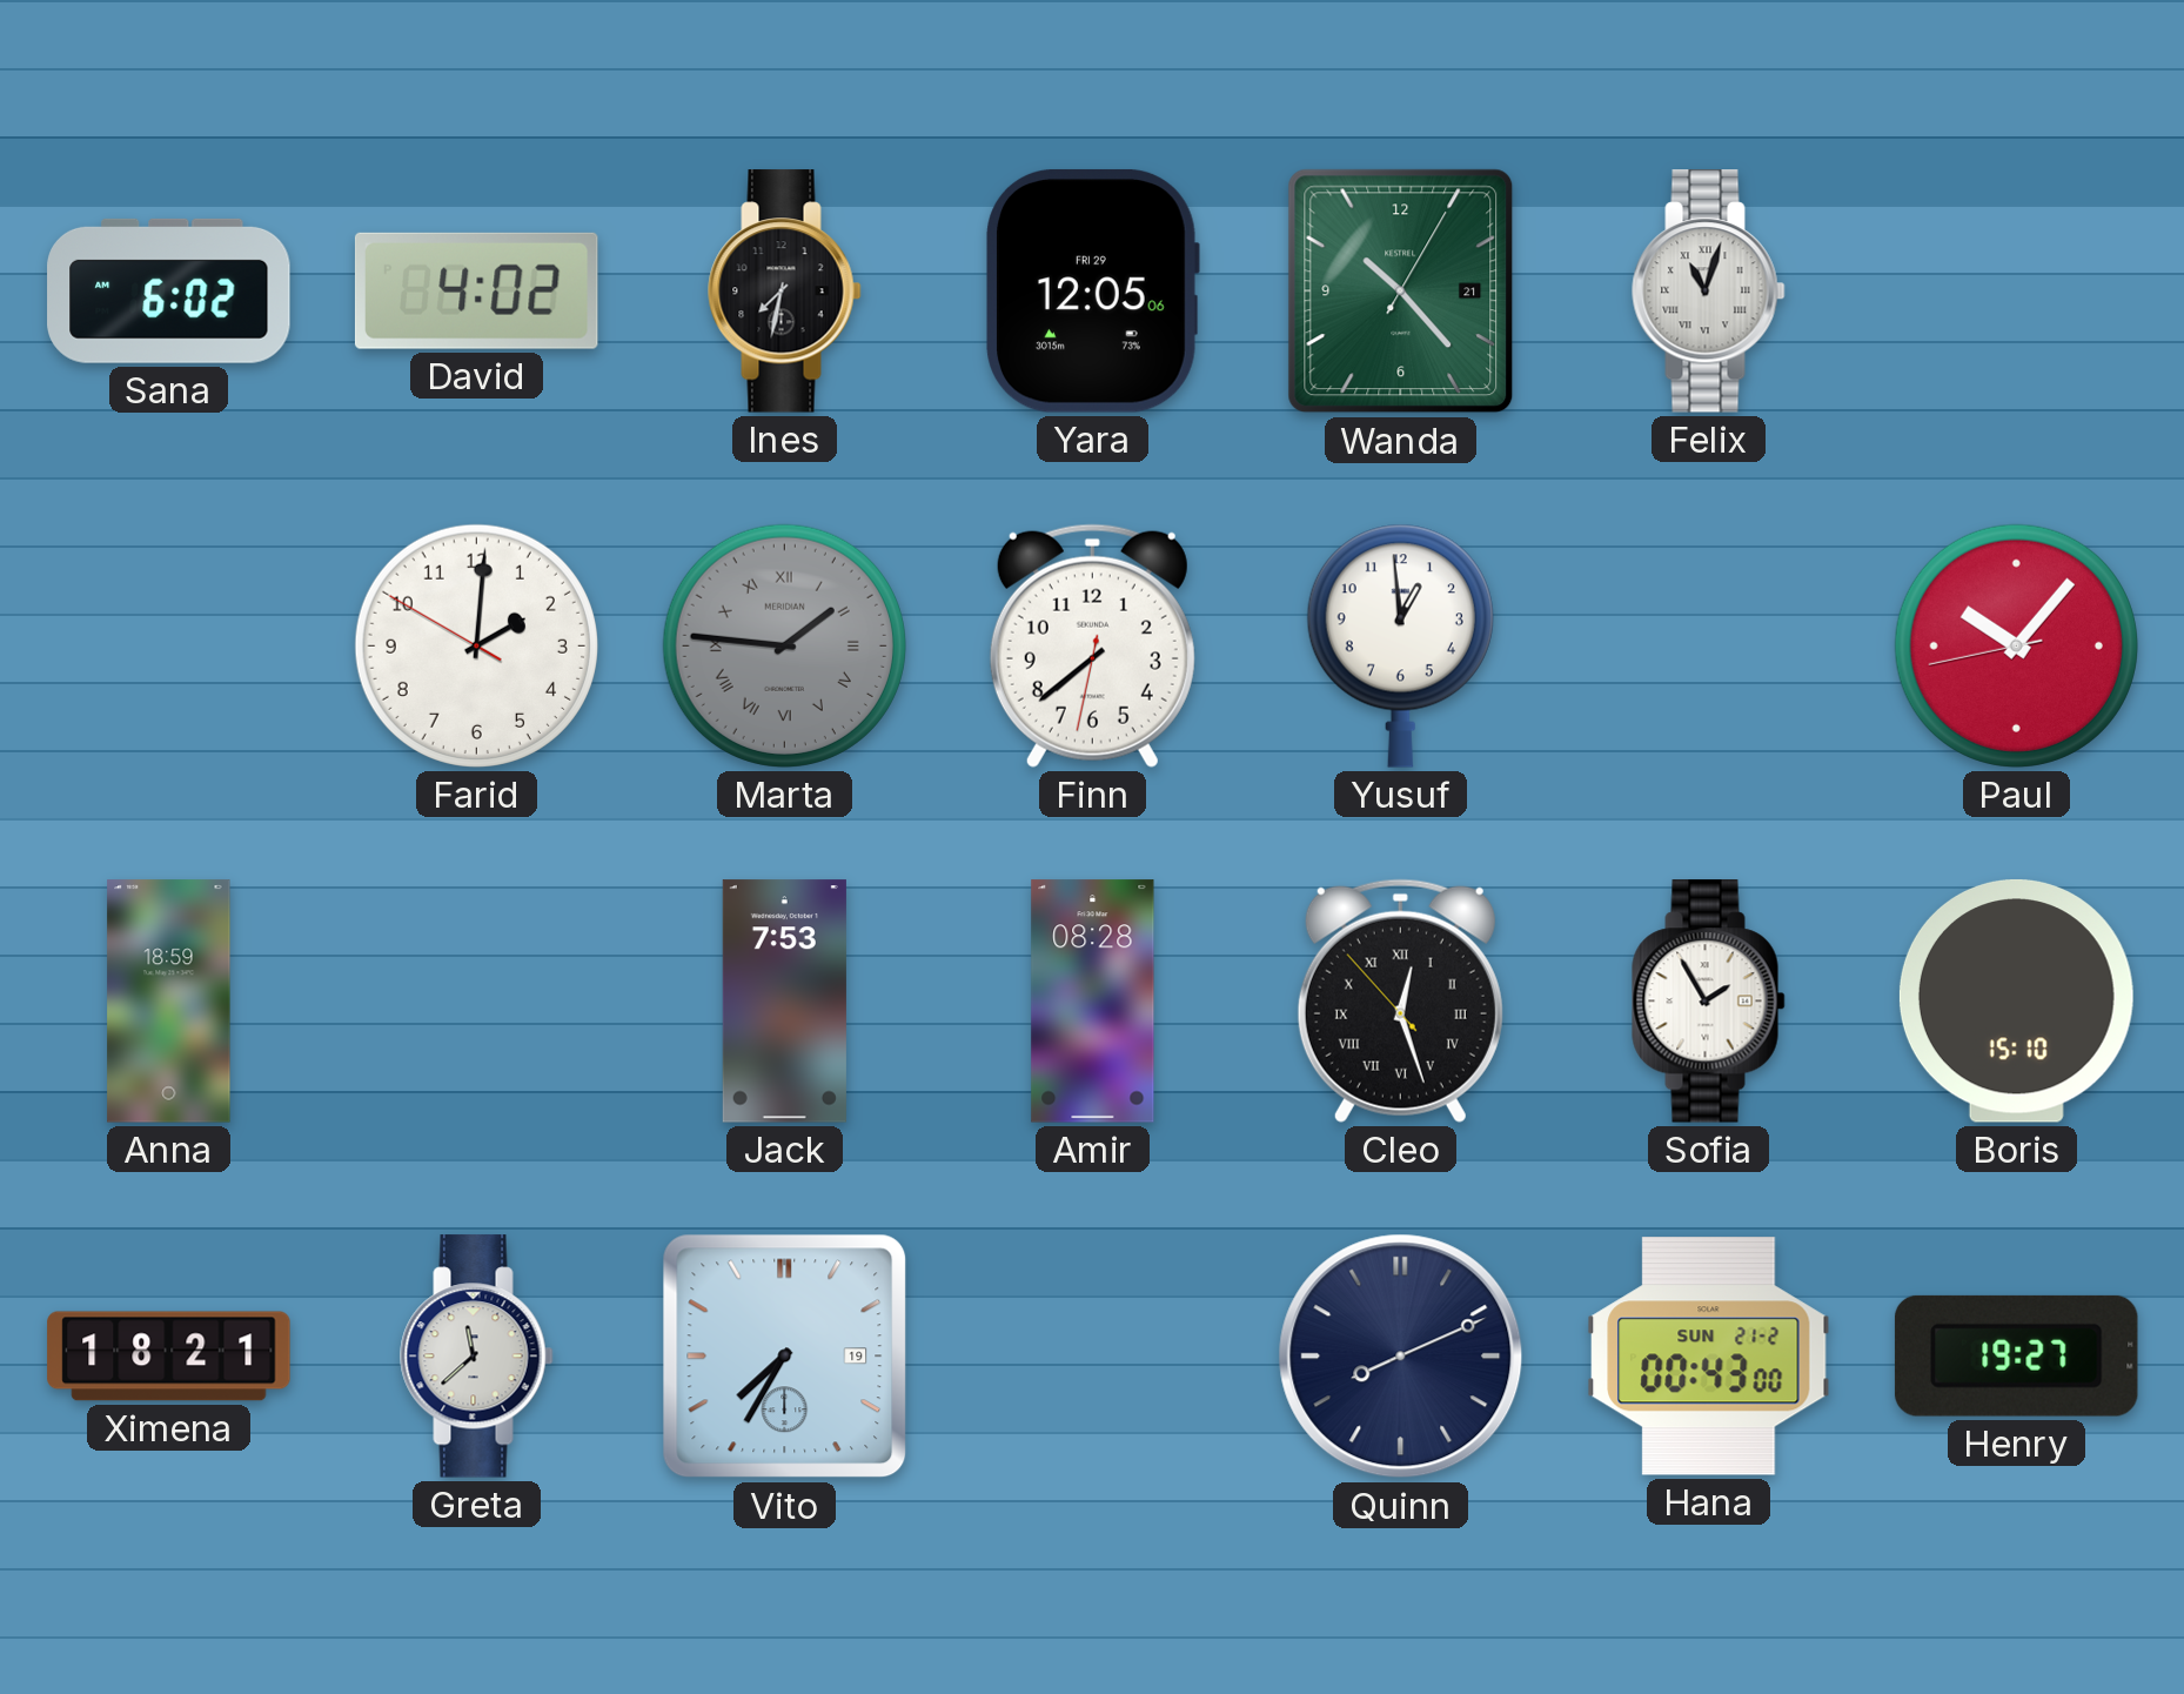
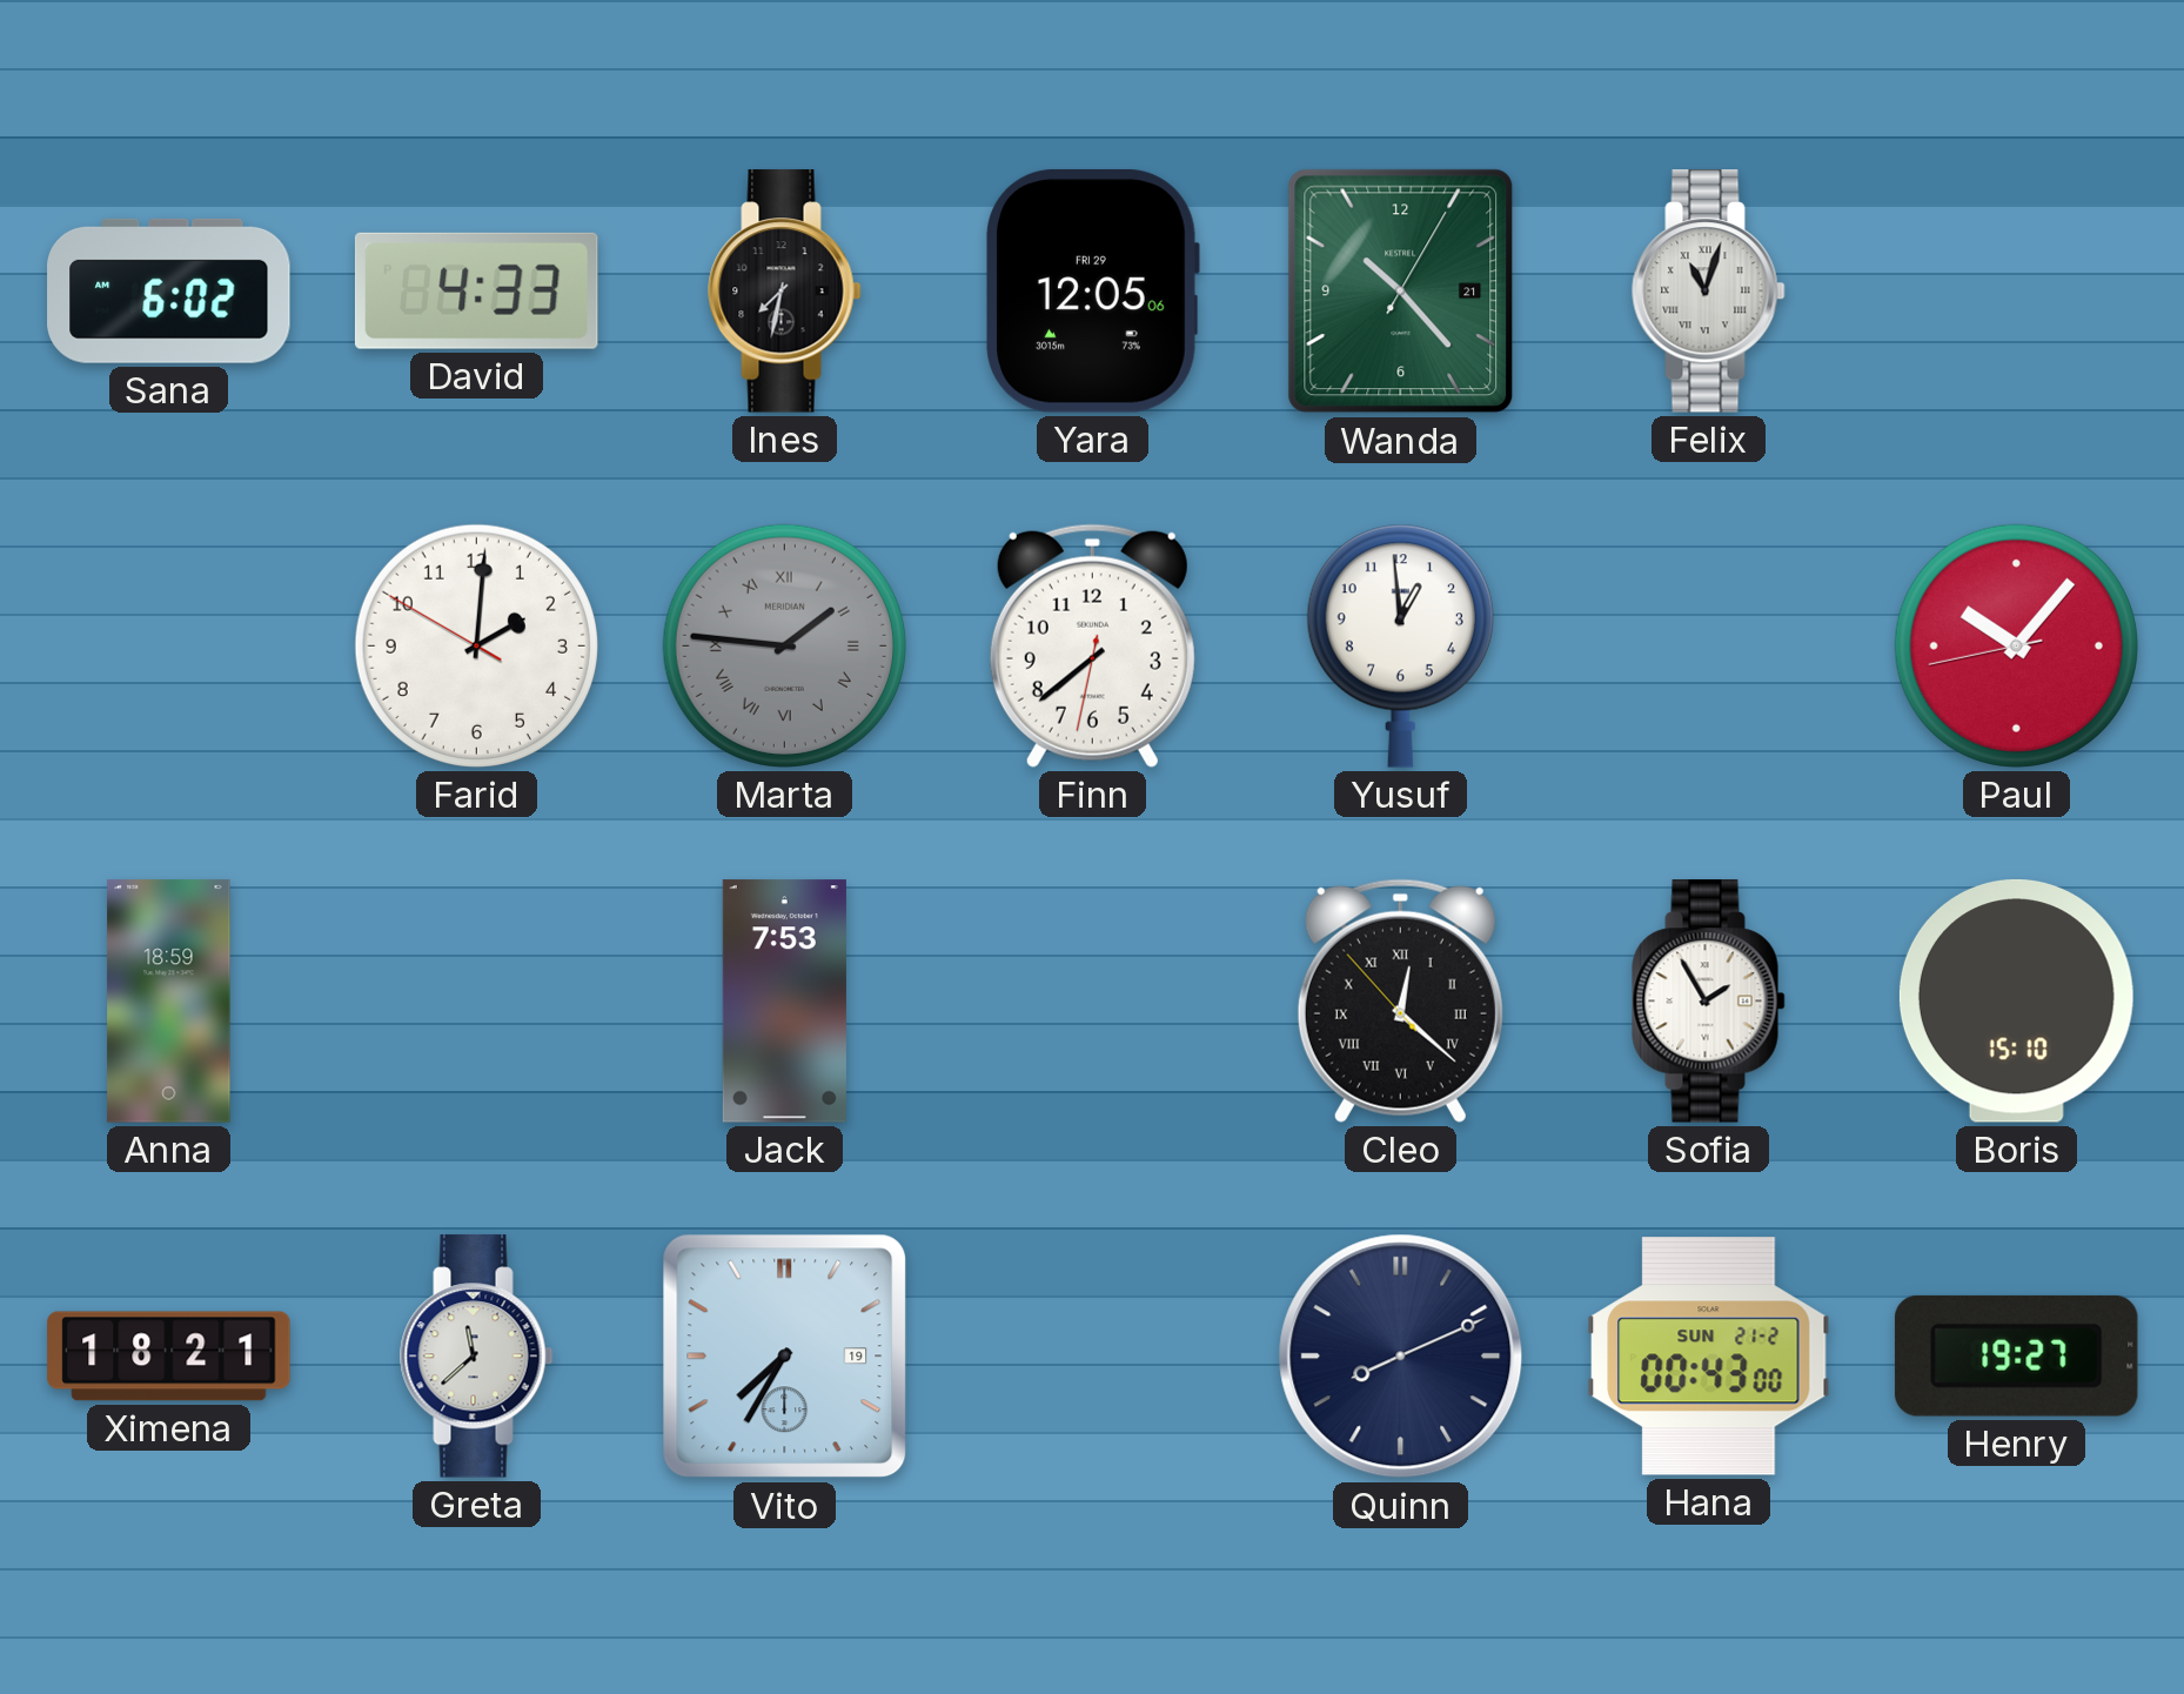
David: 4:02 -> 4:33 (476, 290)
Amir: 08:28 -> none (1093, 1002)
Cleo: 12:26 -> 12:21 (1400, 1000)
